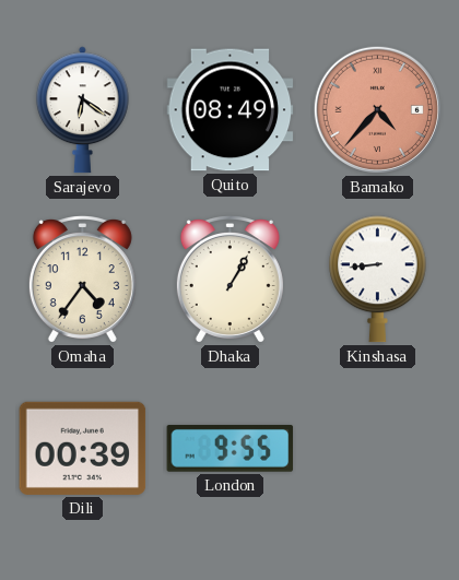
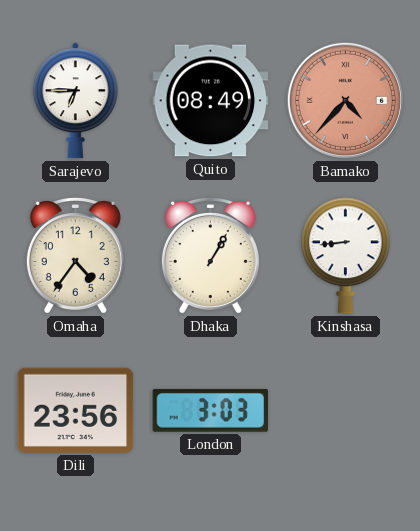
Sarajevo: 6:21 -> 6:45 (75, 101)
Dili: 00:39 -> 23:56 (76, 410)
London: 9:55 -> 3:03 (211, 410)
